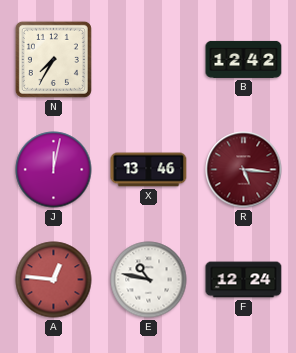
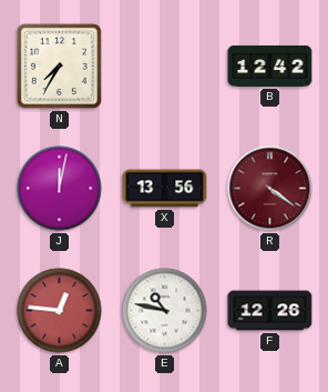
X: 13:46 -> 13:56 (165, 189)
R: 5:16 -> 4:21 (270, 189)
F: 12:24 -> 12:26 (270, 311)
